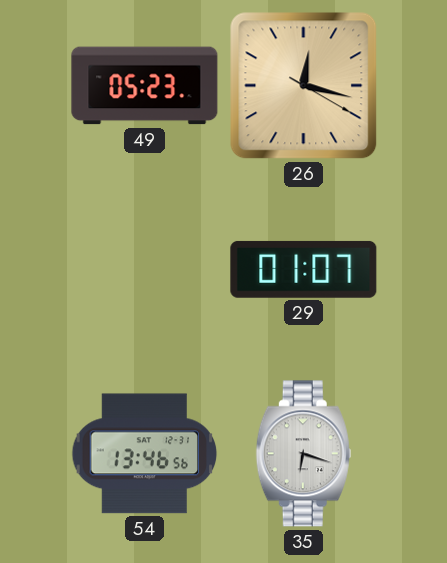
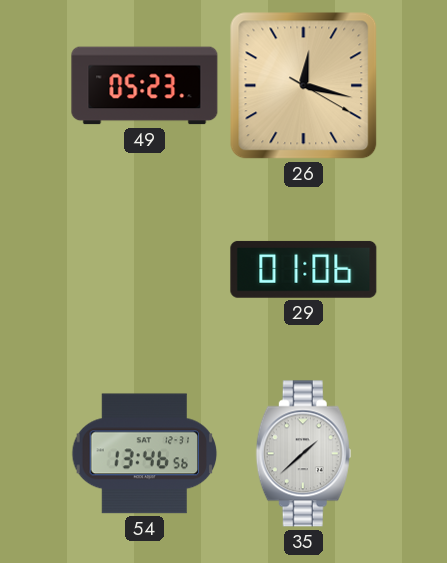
29: 01:07 -> 01:06 (304, 269)
35: 6:18 -> 1:38 (303, 454)
